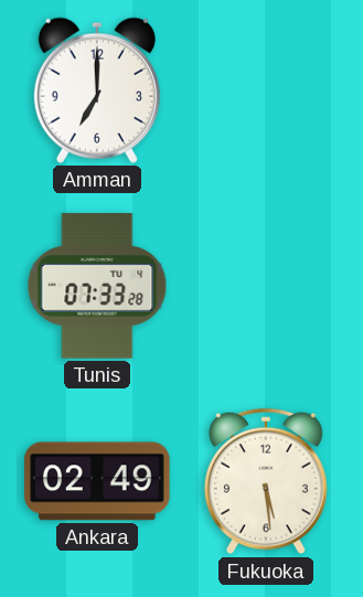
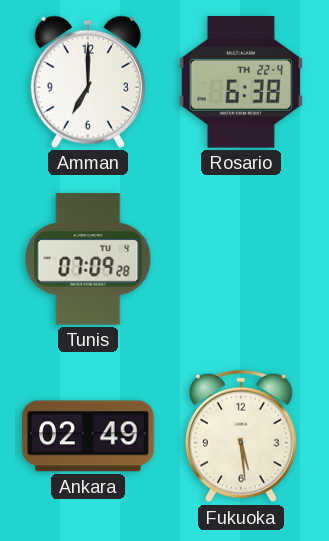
Rosario: none -> 6:38 (240, 82)
Tunis: 07:33 -> 07:09 (88, 259)
